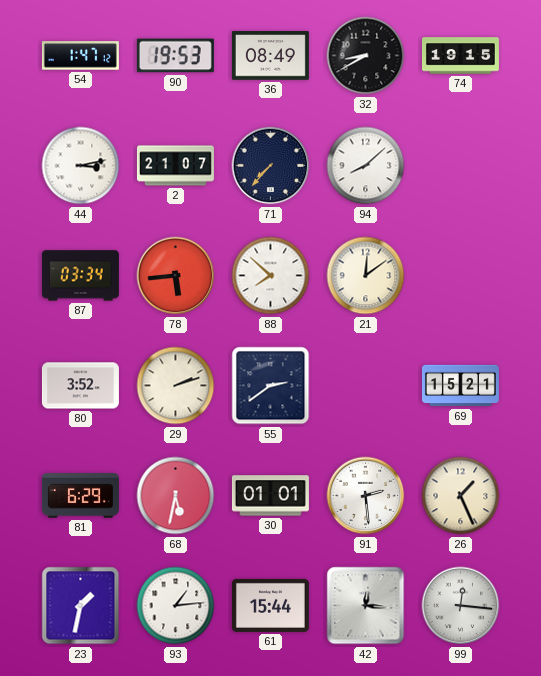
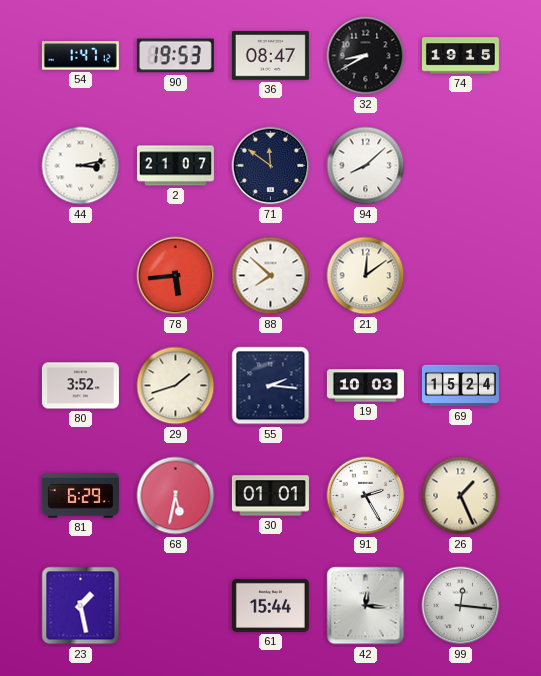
36: 08:49 -> 08:47 (270, 56)
71: 7:37 -> 11:51 (271, 166)
87: 03:34 -> none (80, 276)
29: 2:12 -> 1:42 (176, 386)
55: 2:39 -> 2:16 (271, 386)
19: none -> 10:03 (365, 386)
69: 15:21 -> 15:24 (460, 386)
91: 2:29 -> 2:25 (366, 496)
23: 1:32 -> 1:28 (81, 606)
93: 1:14 -> none (176, 606)
